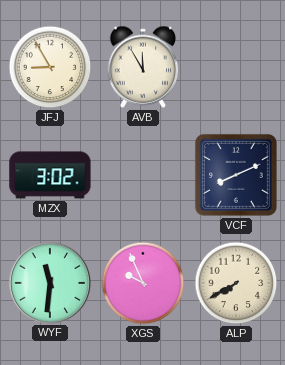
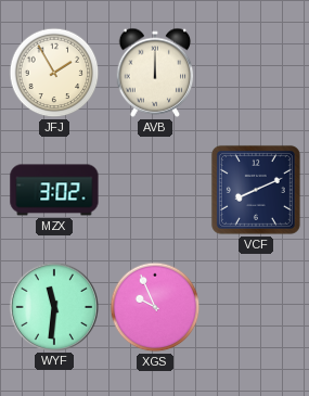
JFJ: 8:55 -> 1:55 (54, 73)
AVB: 11:55 -> 12:00 (155, 73)
ALP: 7:40 -> none (236, 283)
